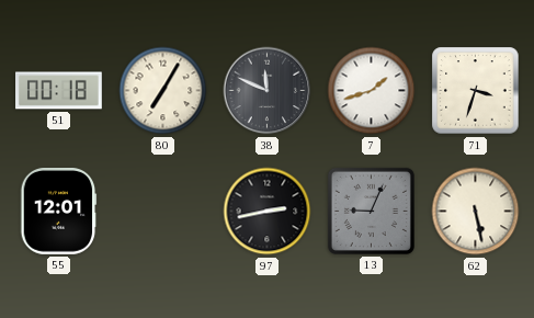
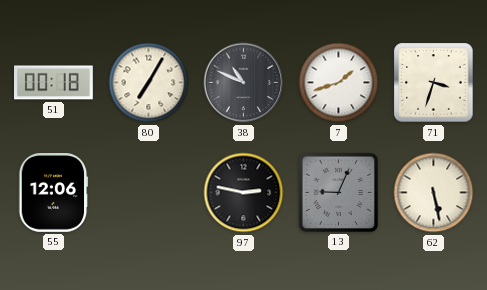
38: 11:49 -> 10:49 (244, 83)
55: 12:01 -> 12:06 (54, 193)
97: 2:43 -> 2:47 (244, 193)
